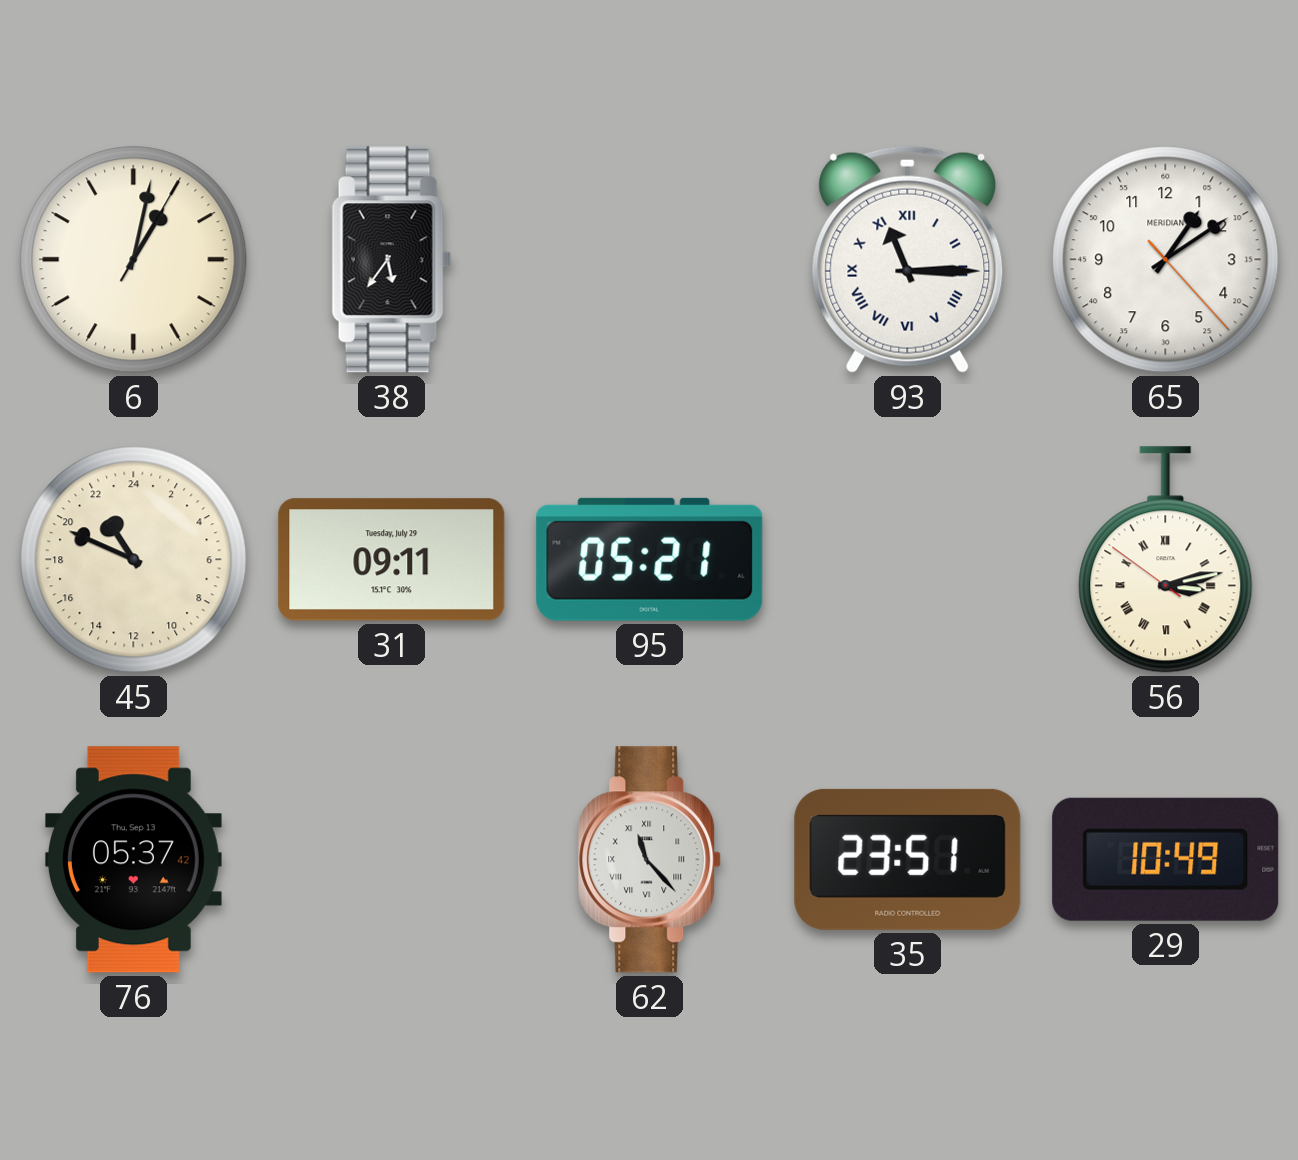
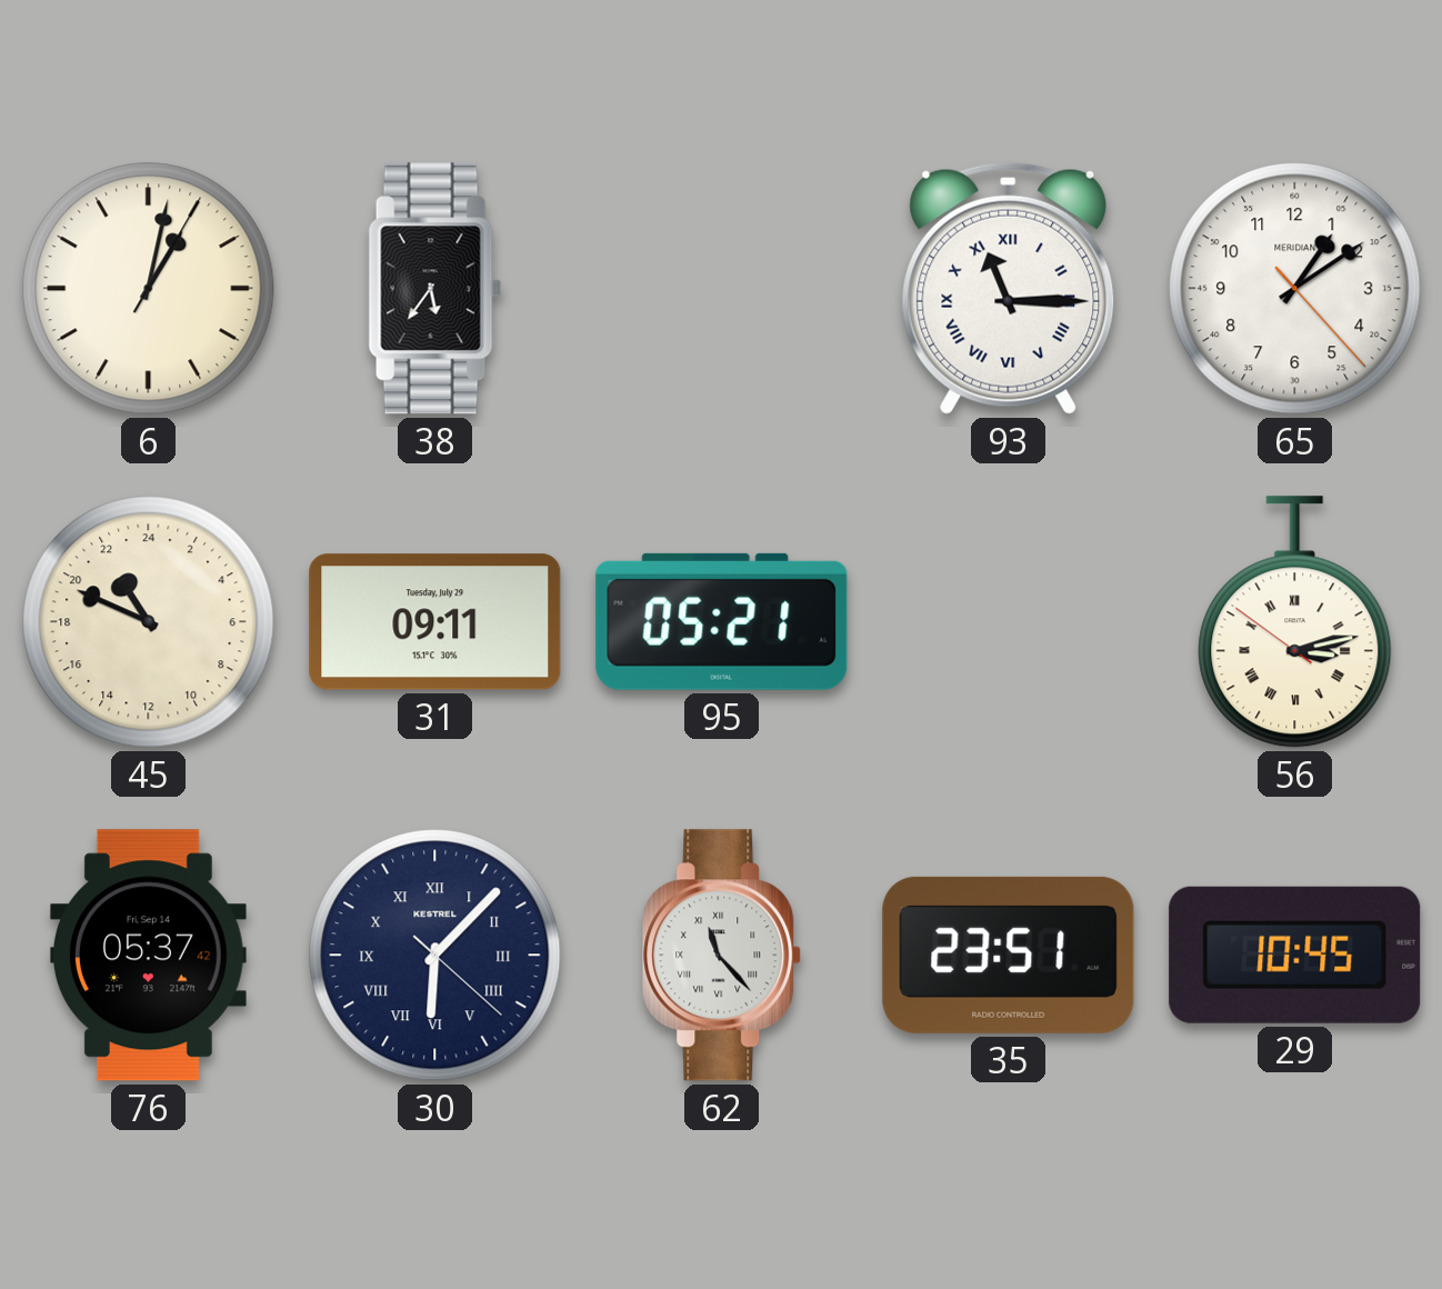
76 date: Thu, Sep 13 -> Fri, Sep 14 (148, 956)
30: none -> 6:07 (435, 956)
29: 10:49 -> 10:45 (1295, 955)
